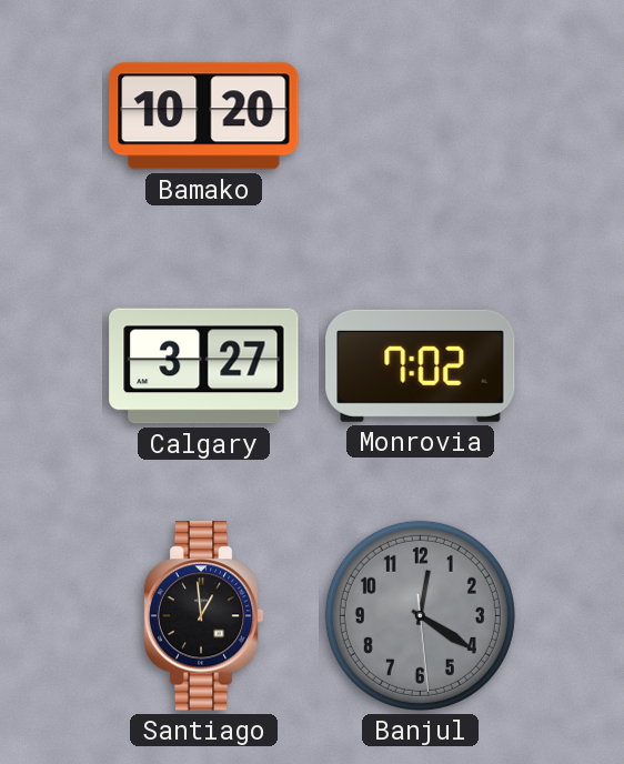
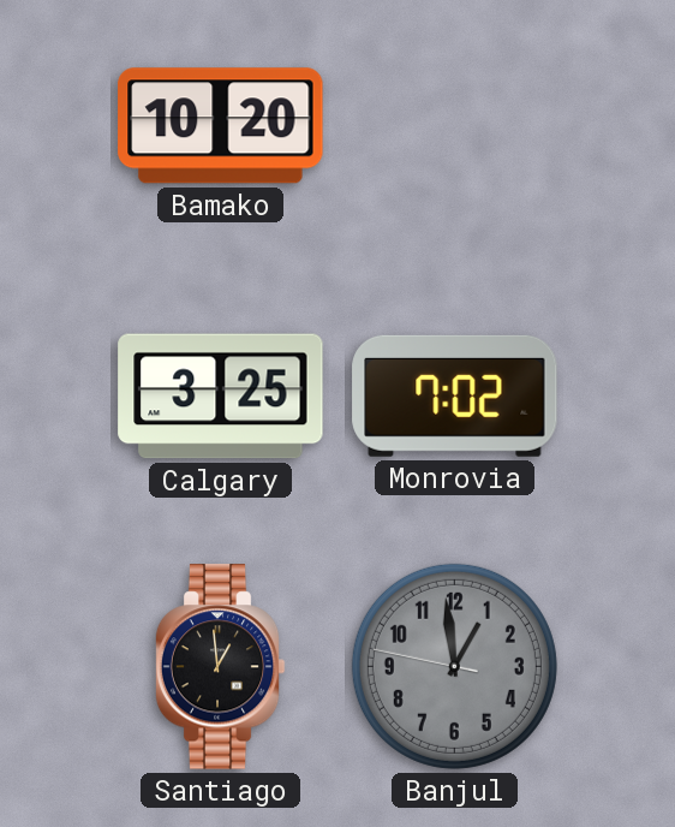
Calgary: 3:27 -> 3:25 (221, 397)
Banjul: 12:20 -> 12:58 (454, 666)
